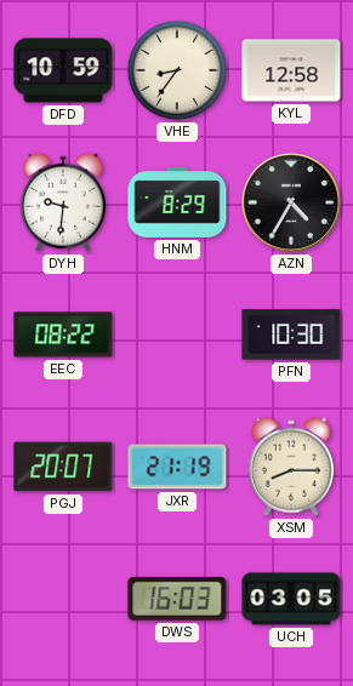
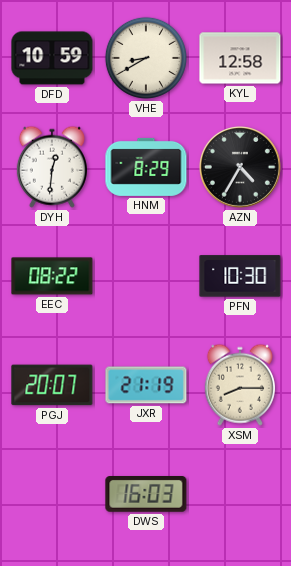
VHE: 8:36 -> 8:40 (146, 58)
DYH: 9:31 -> 12:31 (52, 167)
UCH: 03:05 -> none (291, 599)
